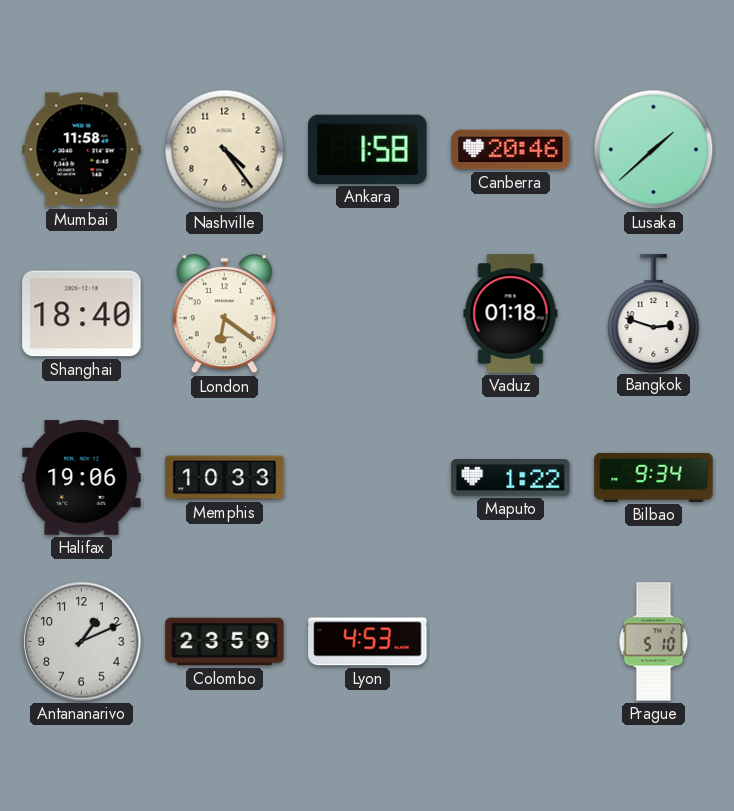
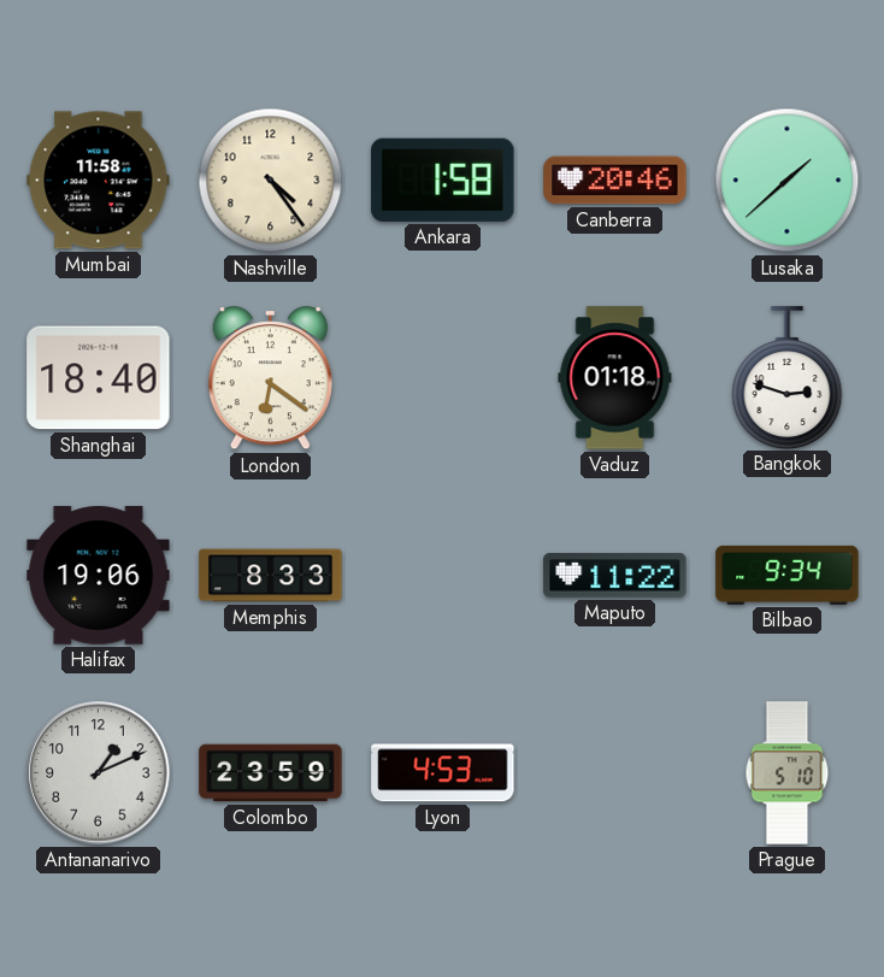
Memphis: 10:33 -> 8:33 (271, 576)
Maputo: 1:22 -> 11:22 (615, 576)
